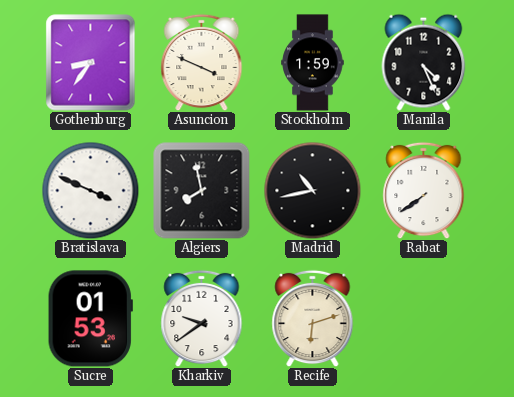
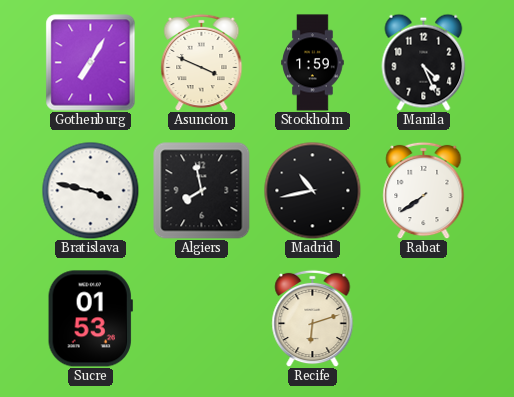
Gothenburg: 8:36 -> 7:05 (91, 63)
Bratislava: 3:49 -> 3:47 (90, 190)
Kharkiv: 9:39 -> none (202, 318)
